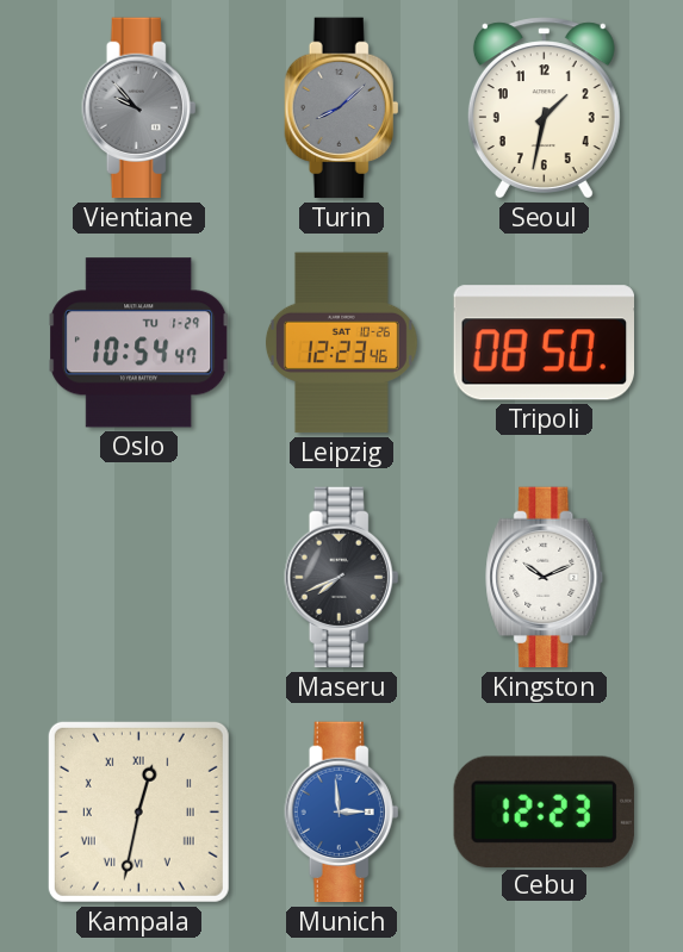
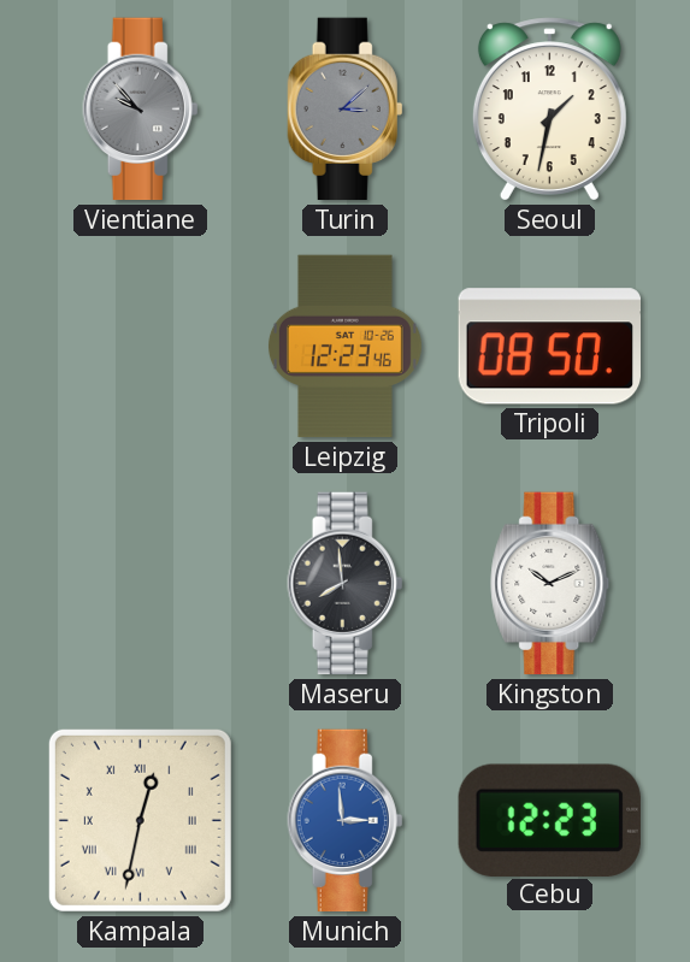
Turin: 8:08 -> 3:08 (346, 110)
Oslo: 10:54 -> none (139, 343)
Maseru: 7:41 -> 7:59 (346, 584)
